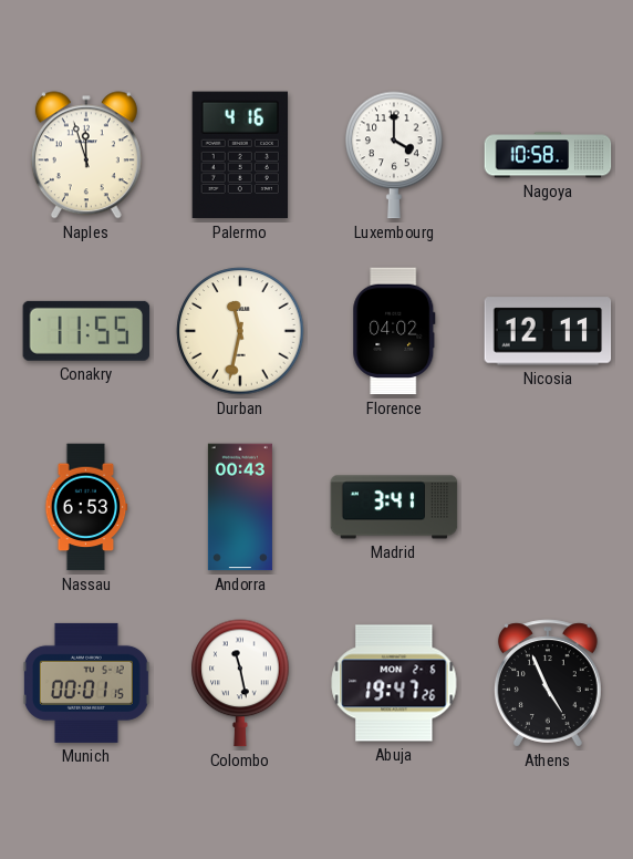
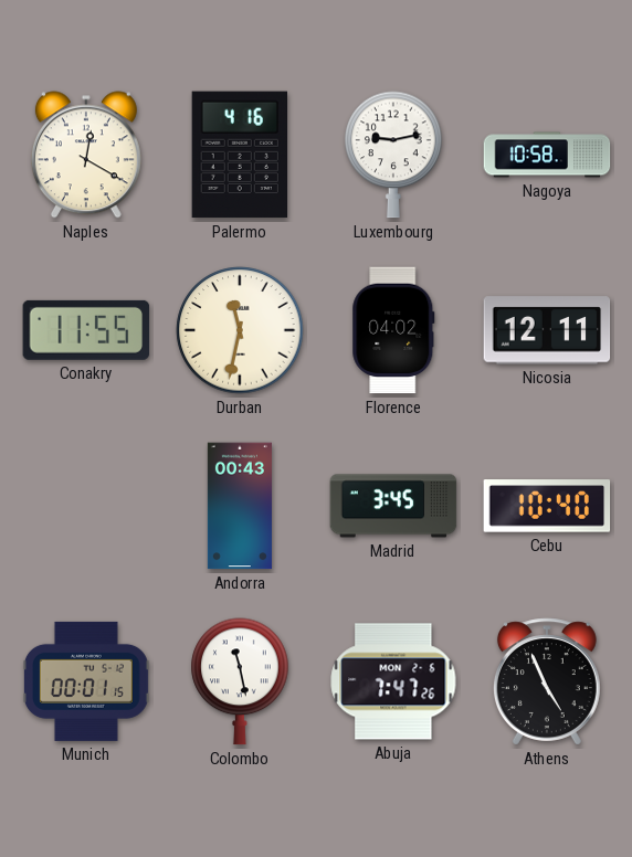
Naples: 11:57 -> 12:20 (86, 155)
Luxembourg: 4:00 -> 9:13 (393, 155)
Nassau: 6:53 -> none (86, 507)
Madrid: 3:41 -> 3:45 (393, 506)
Cebu: none -> 10:40 (547, 506)
Abuja: 19:47 -> 7:47 (393, 681)
